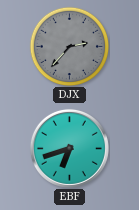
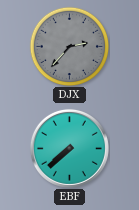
EBF: 6:42 -> 7:38 (69, 148)
